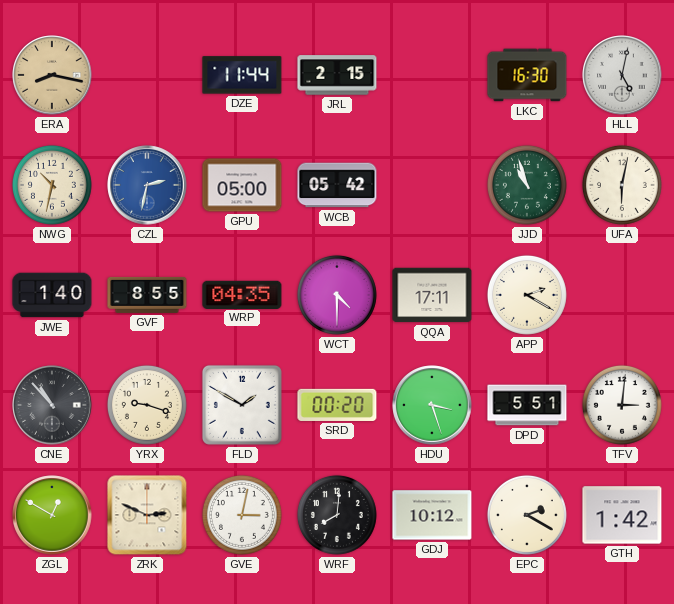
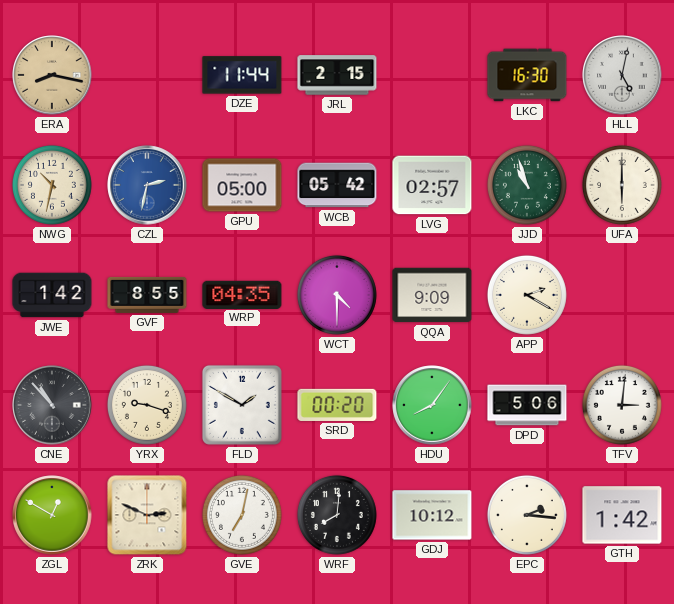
LVG: none -> 02:57 (432, 185)
UFA: 6:02 -> 6:00 (622, 185)
JWE: 1:40 -> 1:42 (52, 295)
QQA: 17:11 -> 9:09 (432, 295)
HDU: 3:27 -> 8:06 (432, 405)
DPD: 5:51 -> 5:06 (527, 405)
GVE: 3:02 -> 7:02 (242, 515)
EPC: 2:20 -> 2:16 (527, 515)
